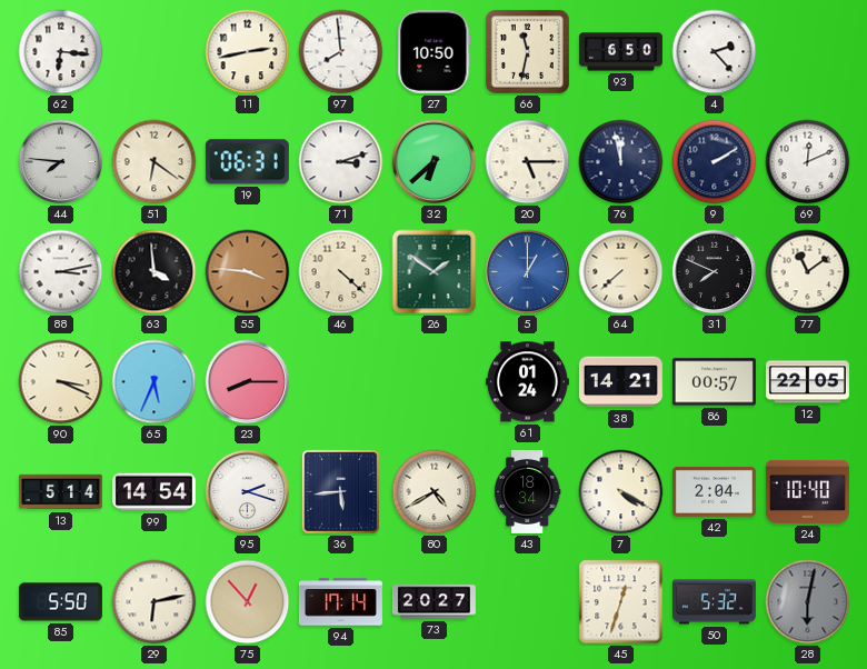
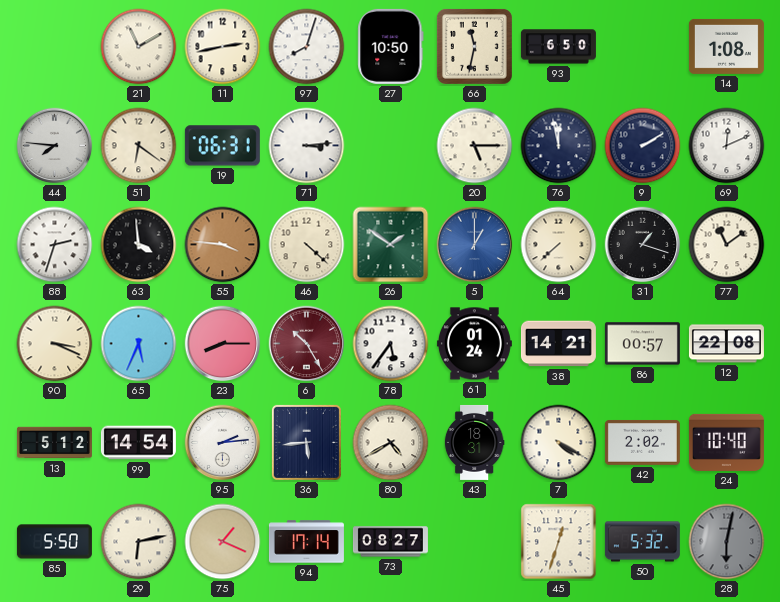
62: 6:16 -> none (61, 52)
21: none -> 11:10 (139, 47)
97: 7:59 -> 8:03 (307, 47)
4: 2:23 -> none (715, 52)
14: none -> 1:08 (726, 46)
71: 3:12 -> 3:14 (307, 146)
32: 6:38 -> none (435, 162)
88: 3:13 -> 2:33 (55, 245)
31: 7:49 -> 1:18 (643, 245)
6: none -> 10:25 (307, 344)
78: none -> 5:36 (391, 344)
12: 22:05 -> 22:08 (726, 344)
13: 5:14 -> 5:12 (54, 443)
95: 2:18 -> 2:14 (223, 443)
43: 18:34 -> 18:31 (474, 442)
42: 2:04 -> 2:02 (642, 443)
75: 12:53 -> 1:19 (223, 542)
73: 20:27 -> 08:27 (390, 542)
